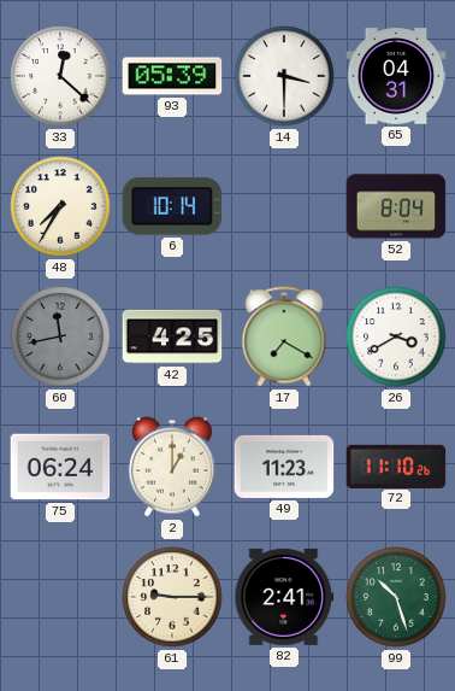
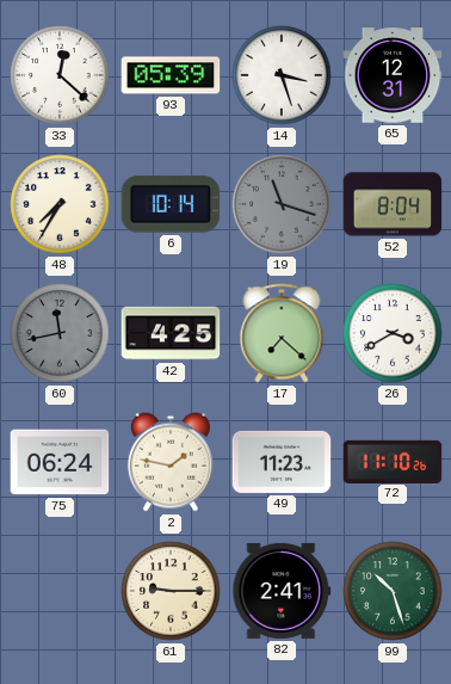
14: 3:30 -> 3:27 (282, 75)
65: 04:31 -> 12:31 (393, 75)
19: none -> 11:18 (282, 204)
17: 7:20 -> 7:22 (282, 333)
2: 1:00 -> 1:47 (171, 462)
